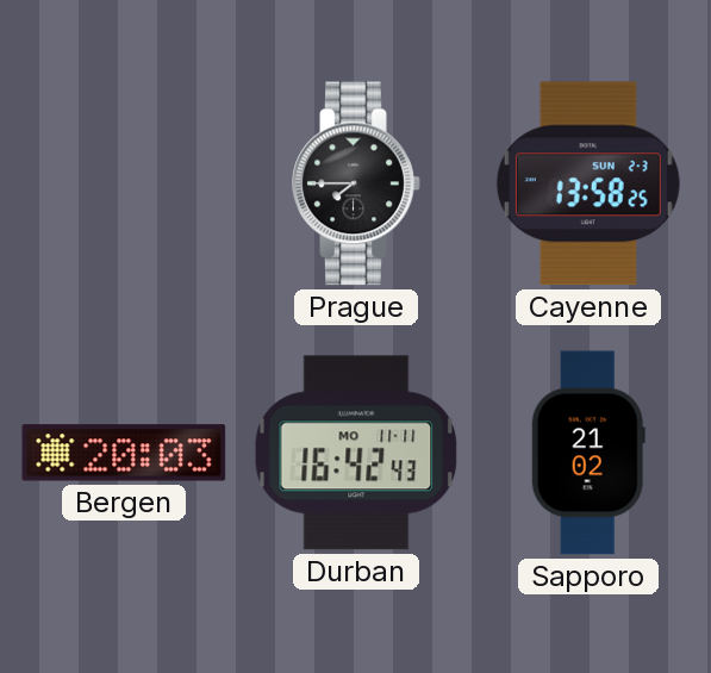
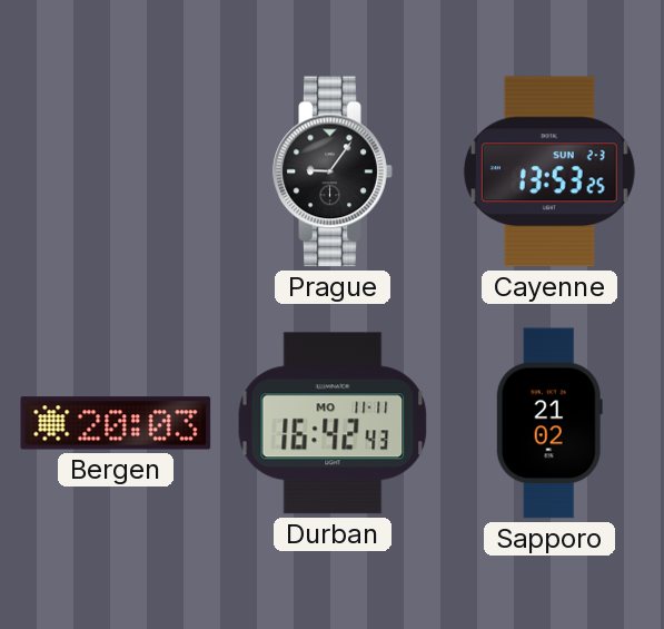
Prague: 7:45 -> 9:06 (333, 171)
Cayenne: 13:58 -> 13:53 (549, 171)
